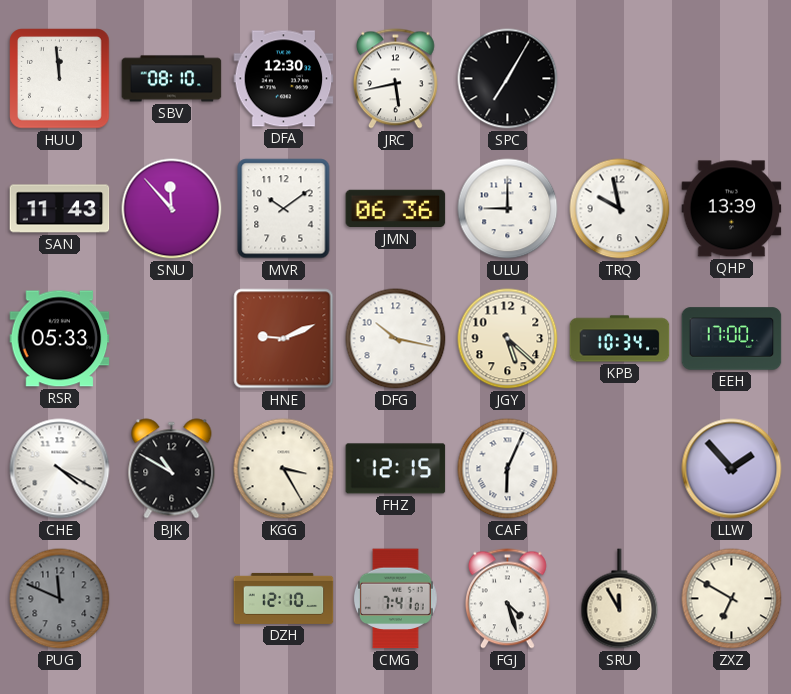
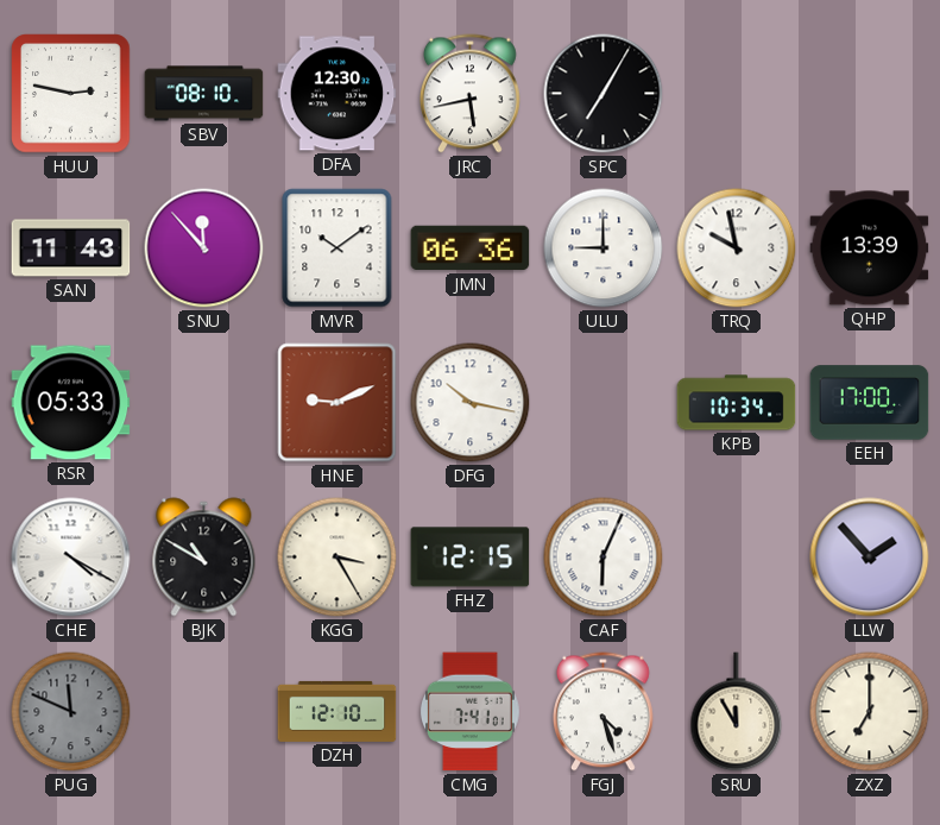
HUU: 11:59 -> 2:47 (71, 94)
JGY: 5:22 -> none (508, 339)
ZXZ: 6:50 -> 7:00 (870, 712)
